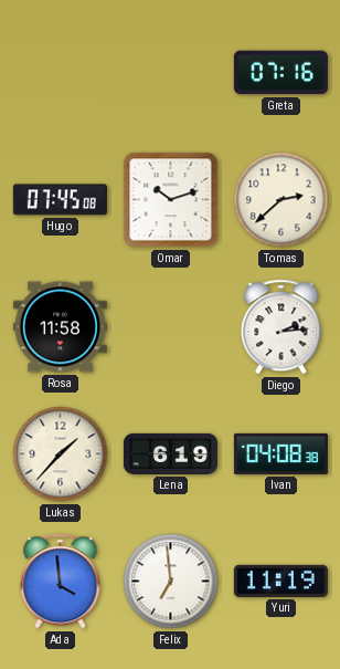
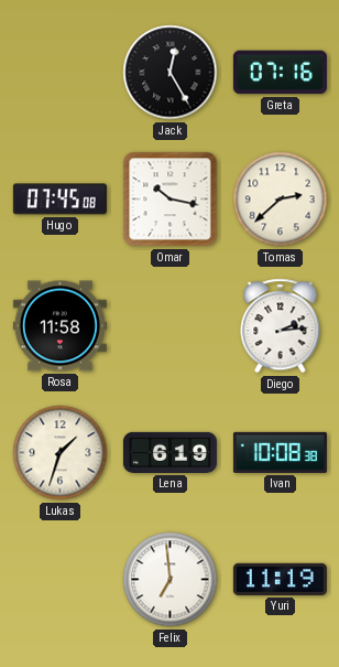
Jack: none -> 12:25 (171, 73)
Omar: 10:12 -> 10:17 (171, 200)
Lukas: 1:37 -> 1:33 (61, 453)
Ivan: 04:08 -> 10:08 (280, 452)
Ada: 3:59 -> none (61, 582)
